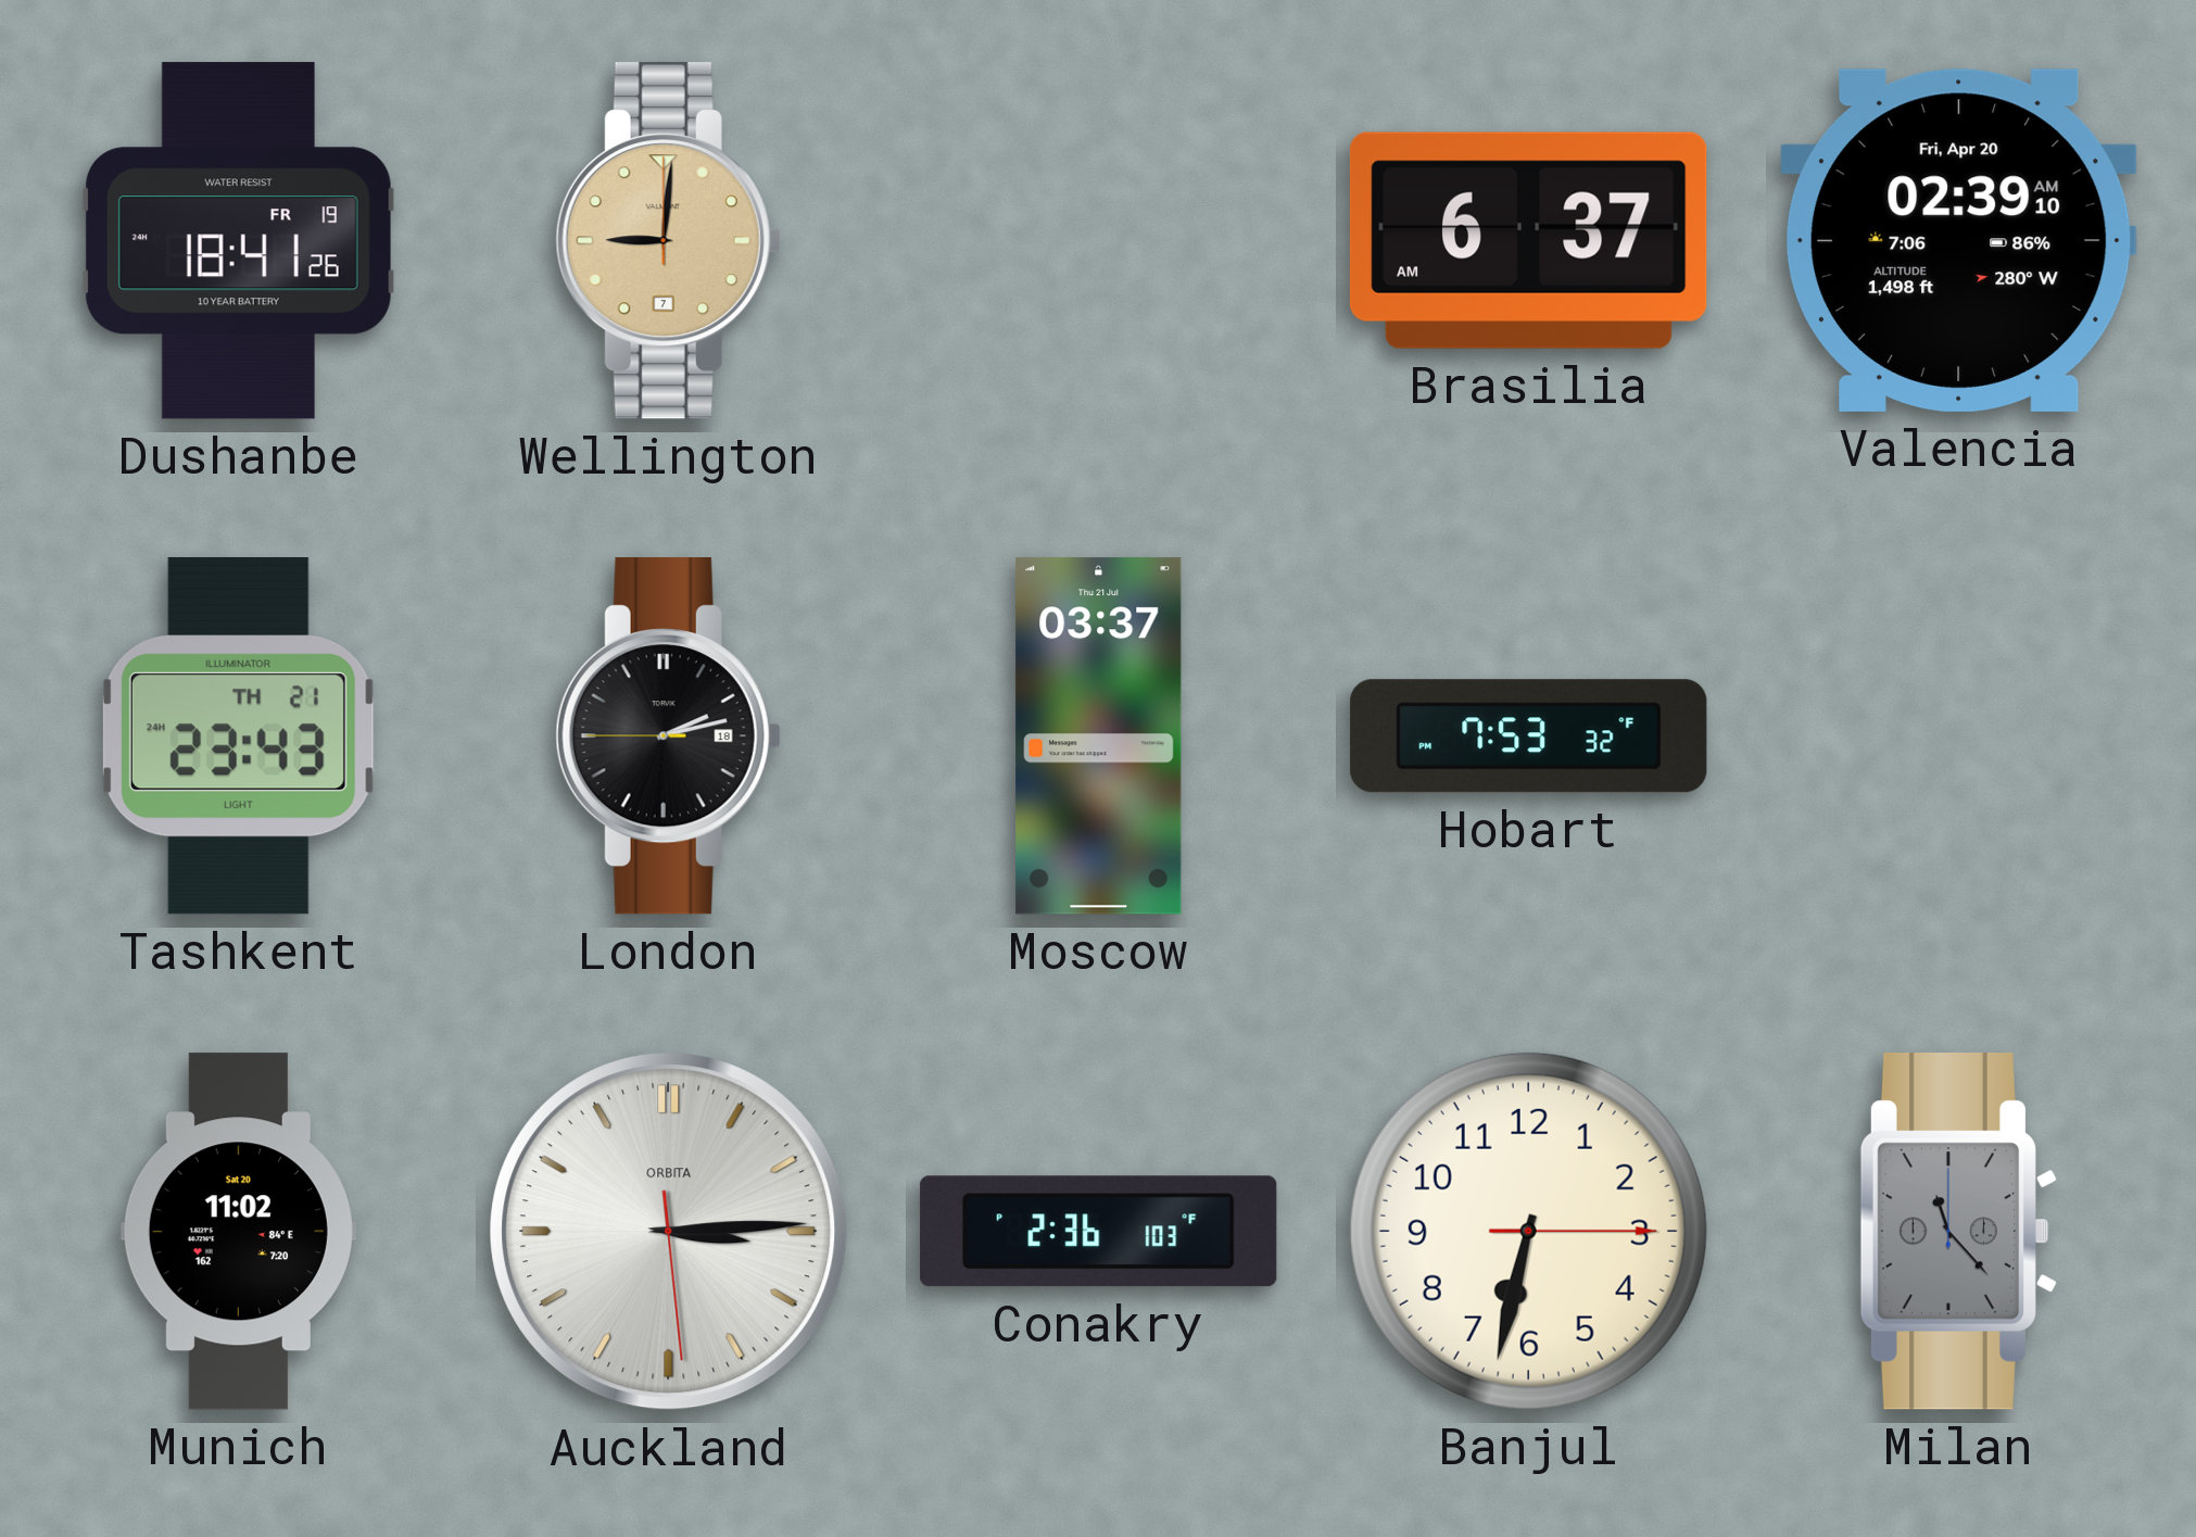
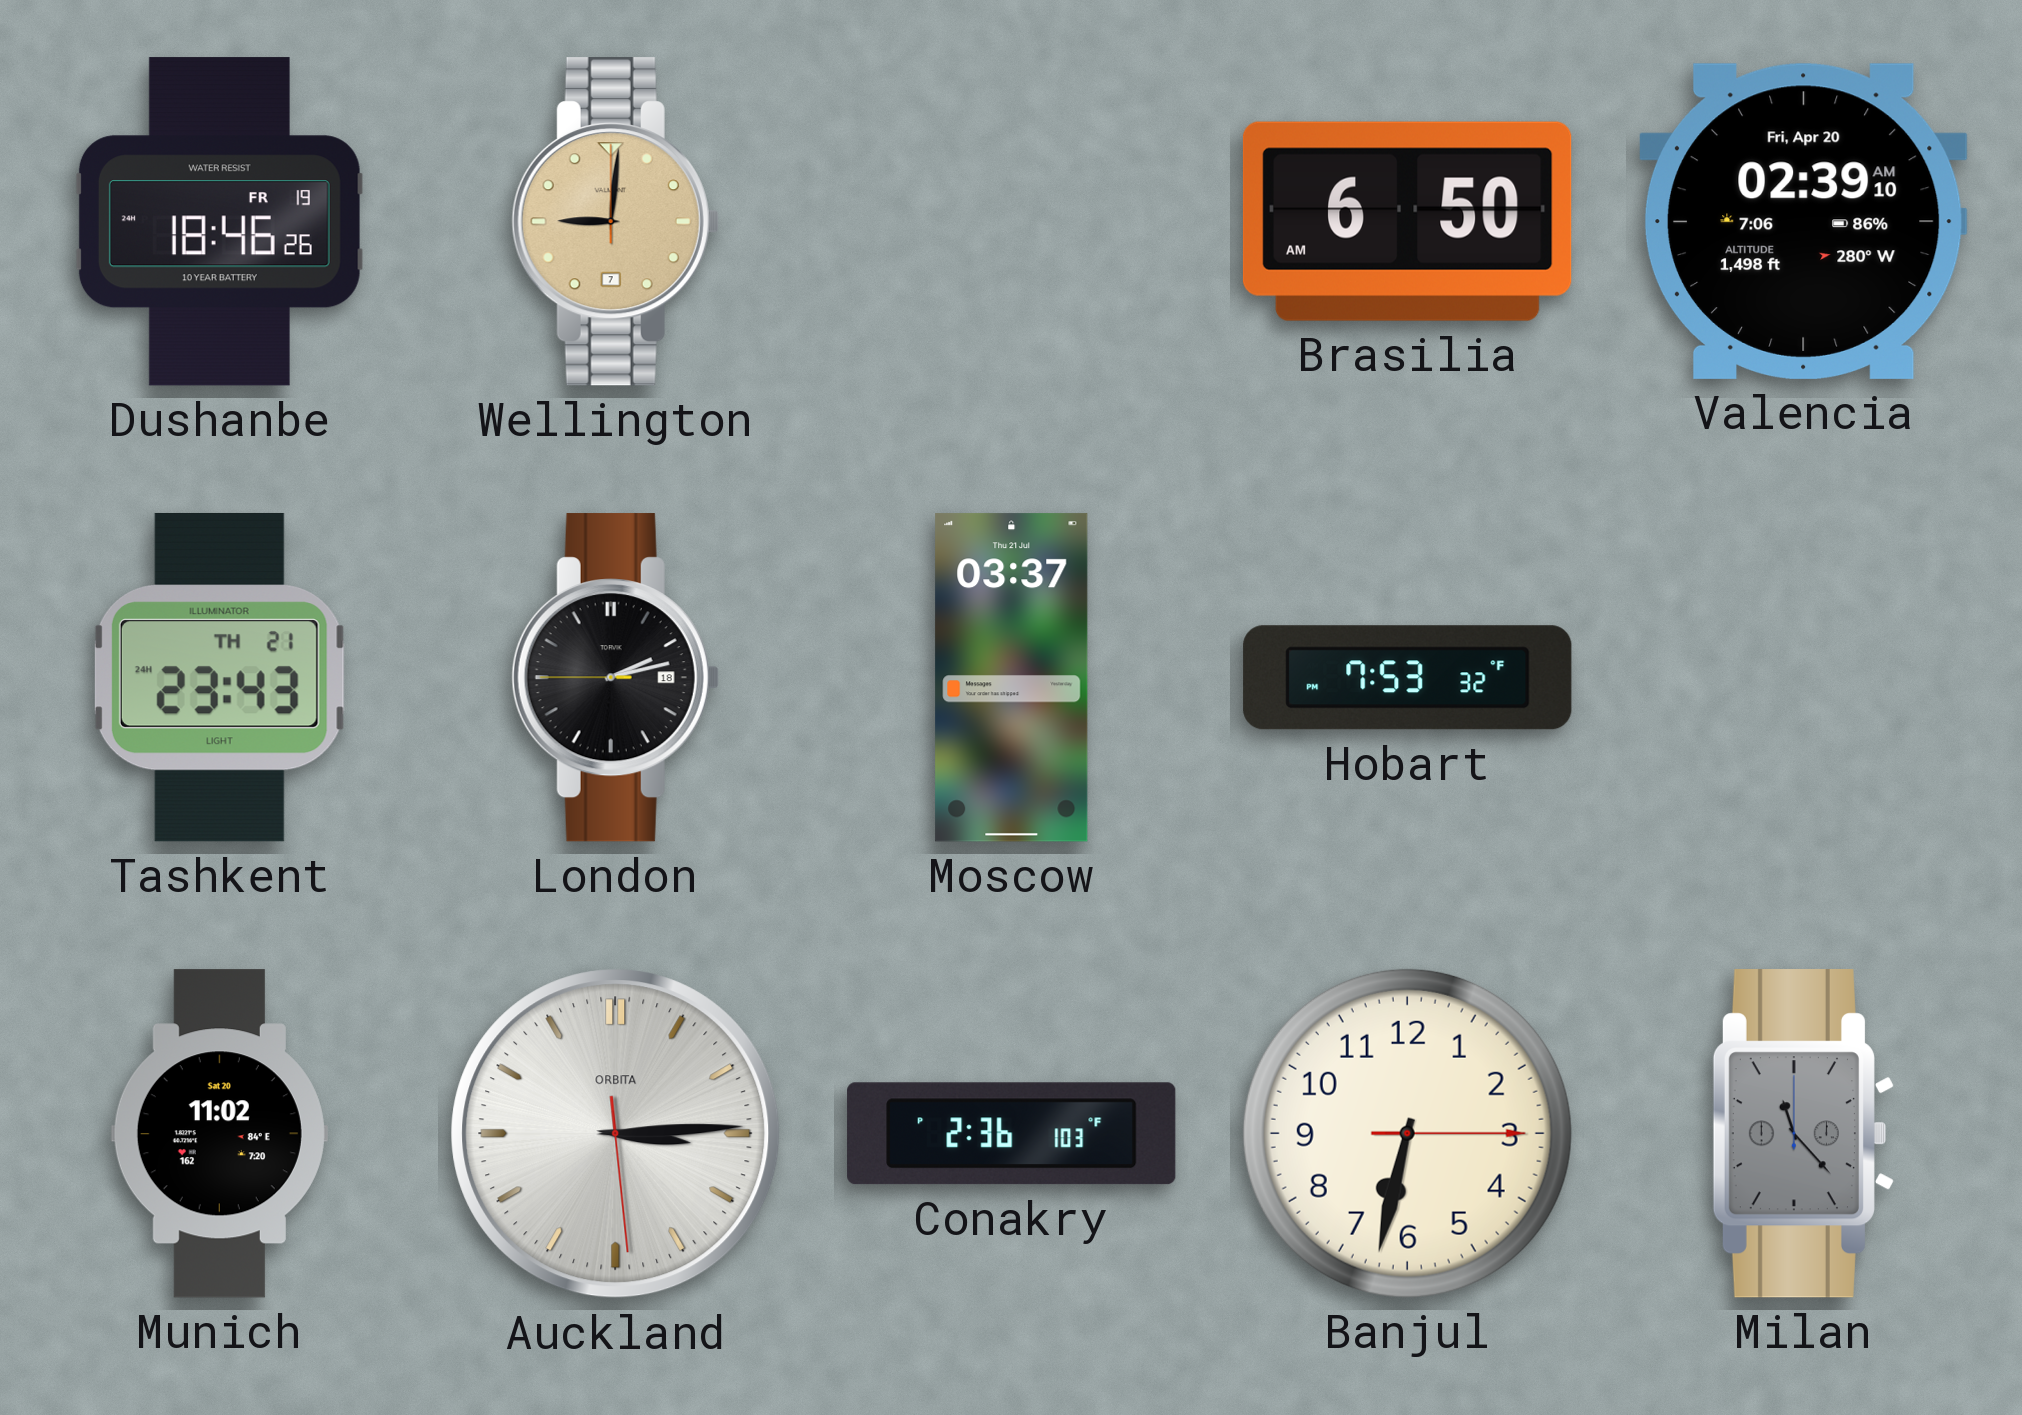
Dushanbe: 18:41 -> 18:46 (219, 222)
Brasilia: 6:37 -> 6:50 (1407, 221)
